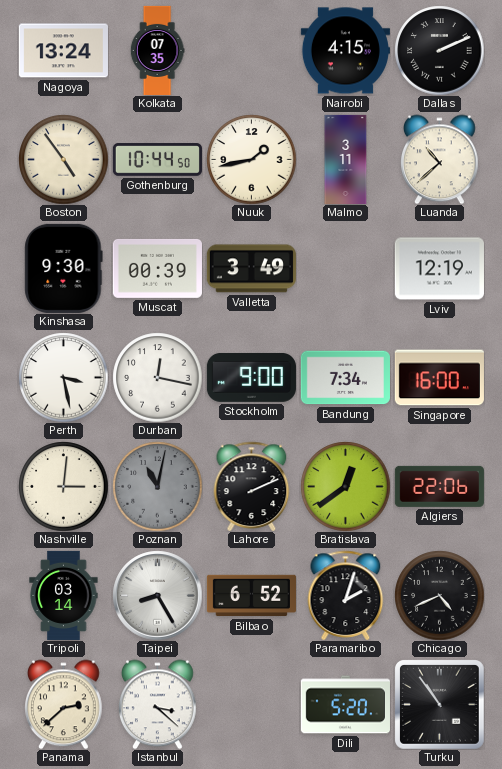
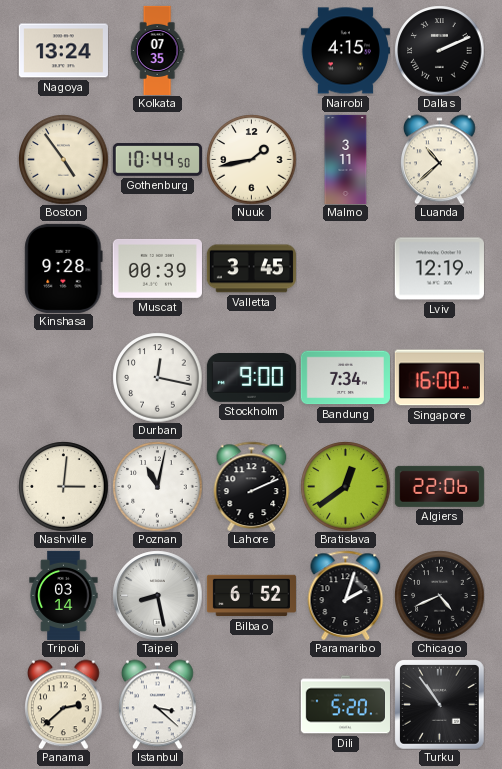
Kinshasa: 9:30 -> 9:28 (64, 268)
Valletta: 3:49 -> 3:45 (251, 269)
Perth: 3:28 -> none (63, 377)
Poznan dial: grey -> white (157, 486)
Taipei: 8:25 -> 8:28 (157, 595)
